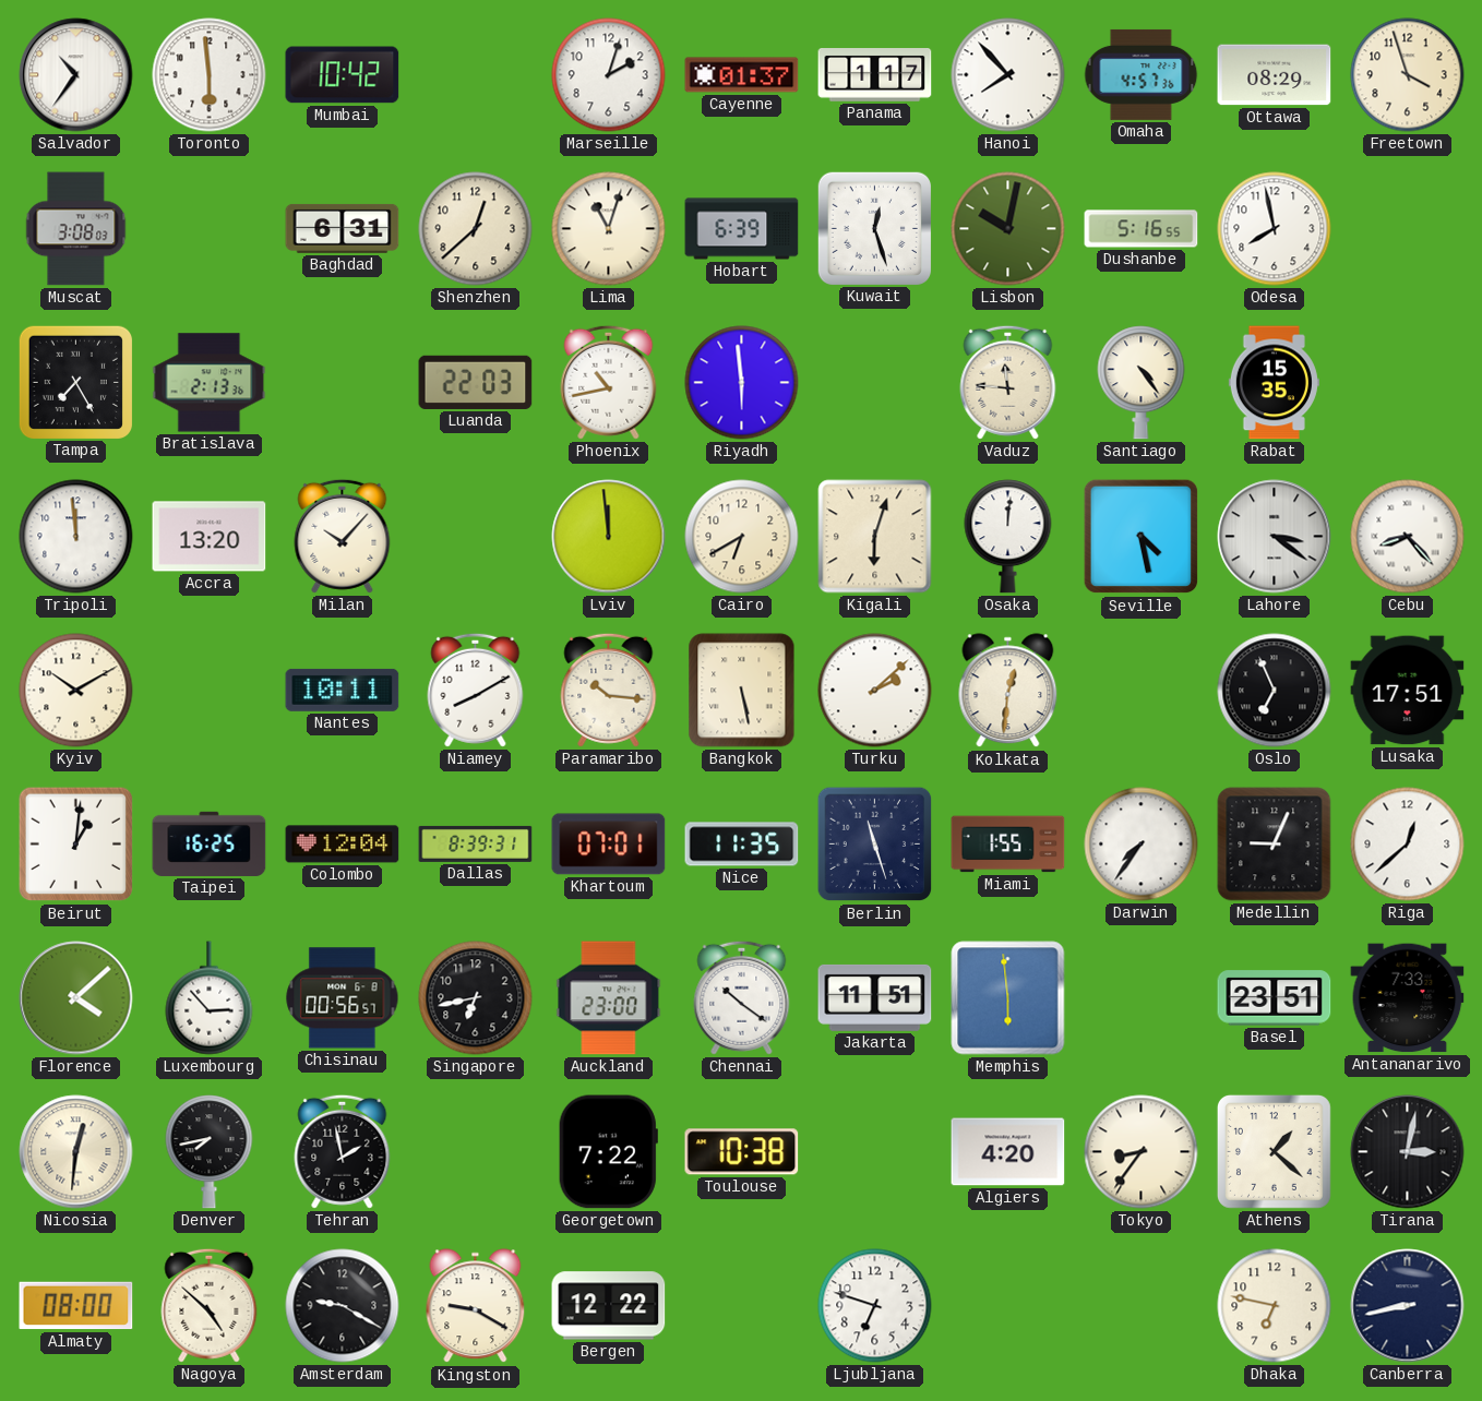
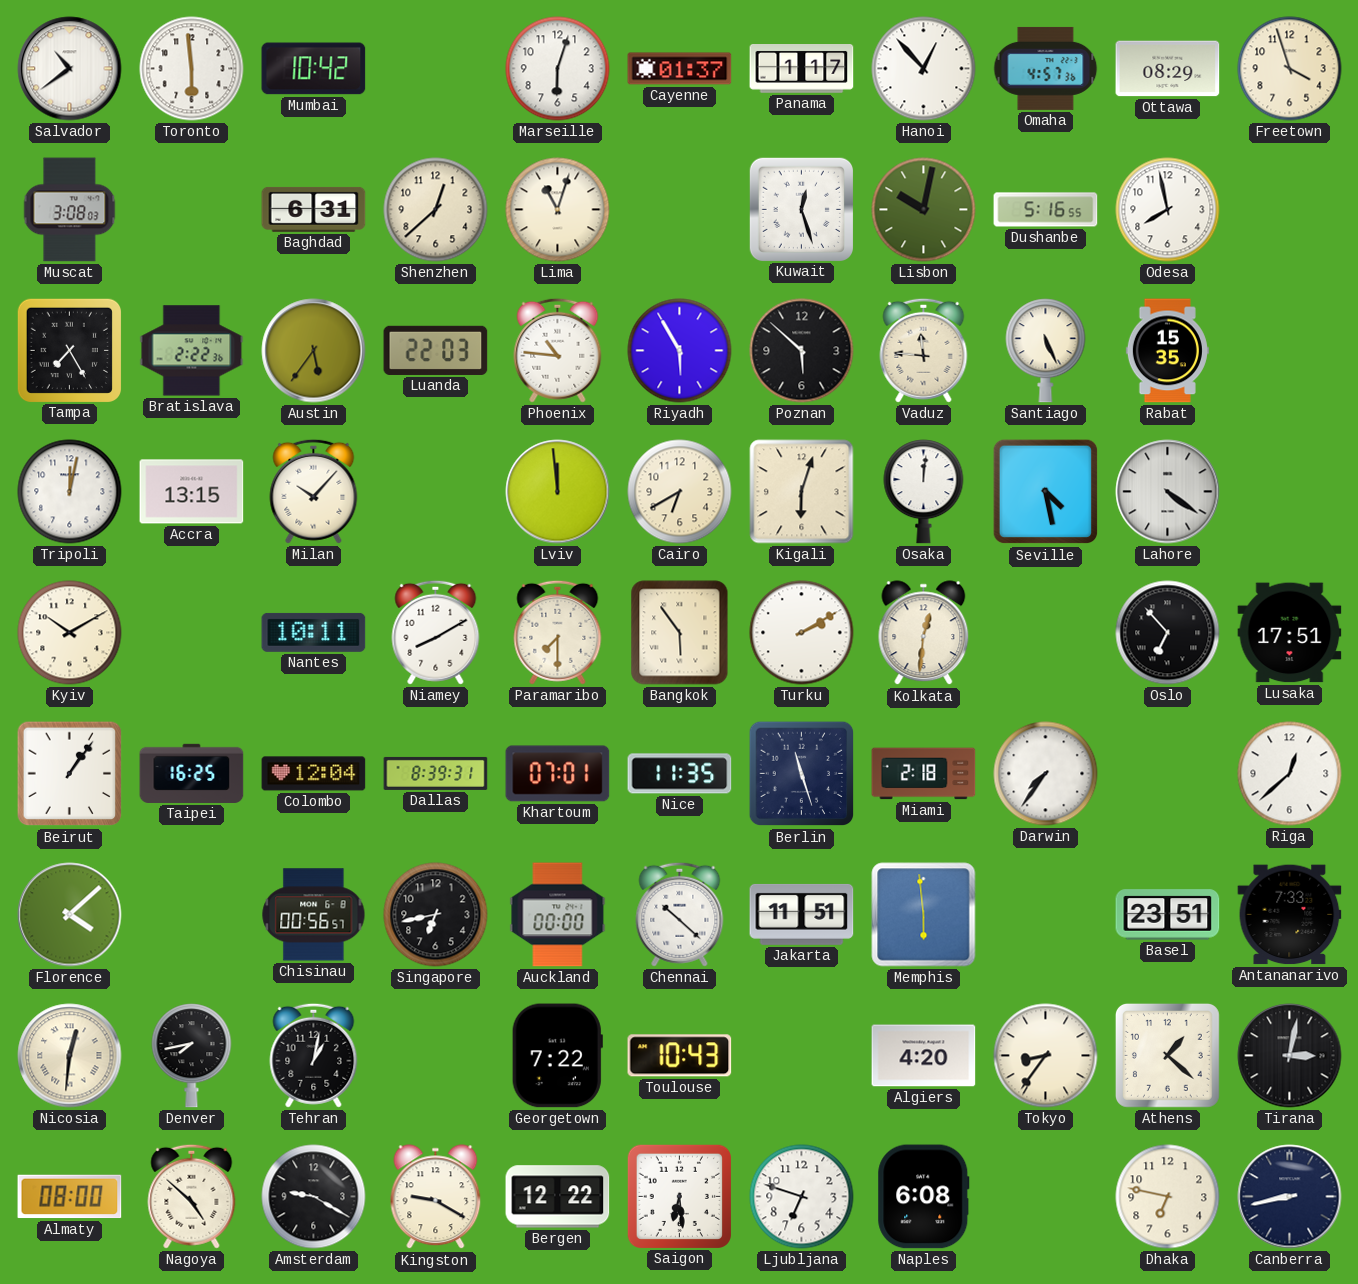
Salvador: 10:36 -> 10:39 (70, 69)
Marseille: 2:03 -> 6:03 (558, 69)
Hanoi: 7:53 -> 12:53 (924, 69)
Hobart: 6:39 -> none (742, 229)
Bratislava: 2:13 -> 2:22 (192, 351)
Austin: none -> 5:36 (314, 351)
Phoenix: 10:43 -> 10:46 (558, 350)
Riyadh: 5:59 -> 5:55 (680, 351)
Poznan: none -> 5:52 (802, 351)
Santiago: 4:24 -> 5:26 (1046, 351)
Tripoli: 11:59 -> 12:02 (70, 492)
Accra: 13:20 -> 13:15 (192, 492)
Lahore: 3:21 -> 4:21 (1168, 492)
Cebu: 8:23 -> none (1408, 537)
Paramaribo: 10:16 -> 7:30 (558, 632)
Bangkok: 5:28 -> 5:54 (680, 633)
Turku: 2:08 -> 2:10 (802, 633)
Oslo: 6:56 -> 6:53 (1168, 633)
Beirut: 1:01 -> 1:06 (70, 774)
Miami: 1:55 -> 2:18 (924, 774)
Medellin: 9:04 -> none (1275, 845)
Luxembourg: 2:53 -> none (210, 998)
Auckland: 23:00 -> 00:00 (558, 915)
Chennai: 10:21 -> 10:22 (680, 914)
Tehran: 1:58 -> 1:02 (314, 1055)
Toulouse: 10:38 -> 10:43 (680, 1056)
Saigon: none -> 6:29 (679, 1196)
Naples: none -> 6:08 (924, 1197)
